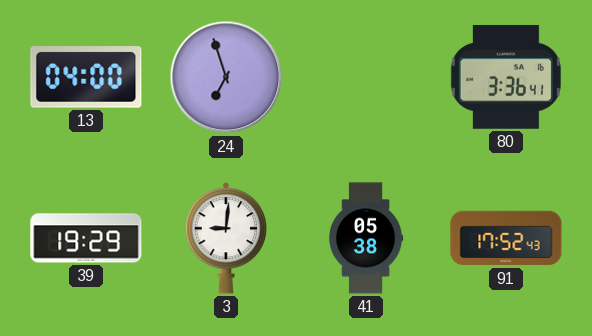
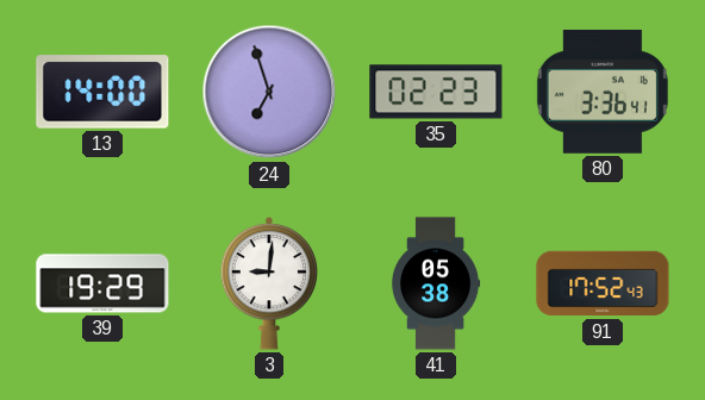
13: 04:00 -> 14:00 (102, 92)
35: none -> 02:23 (436, 92)
